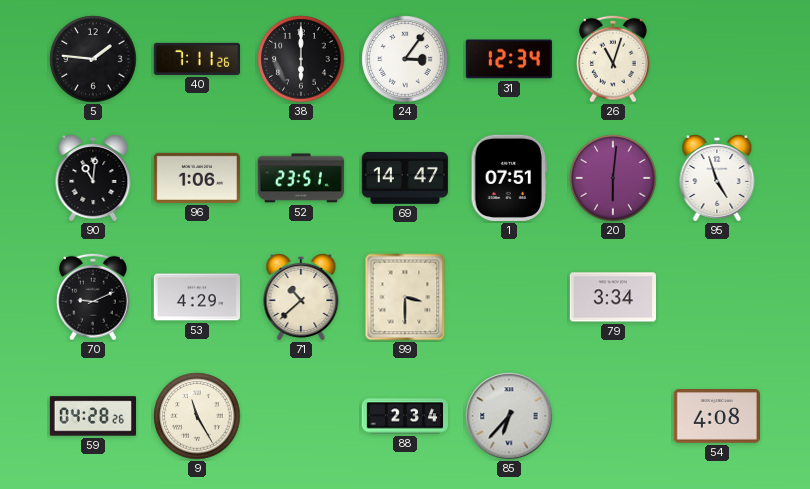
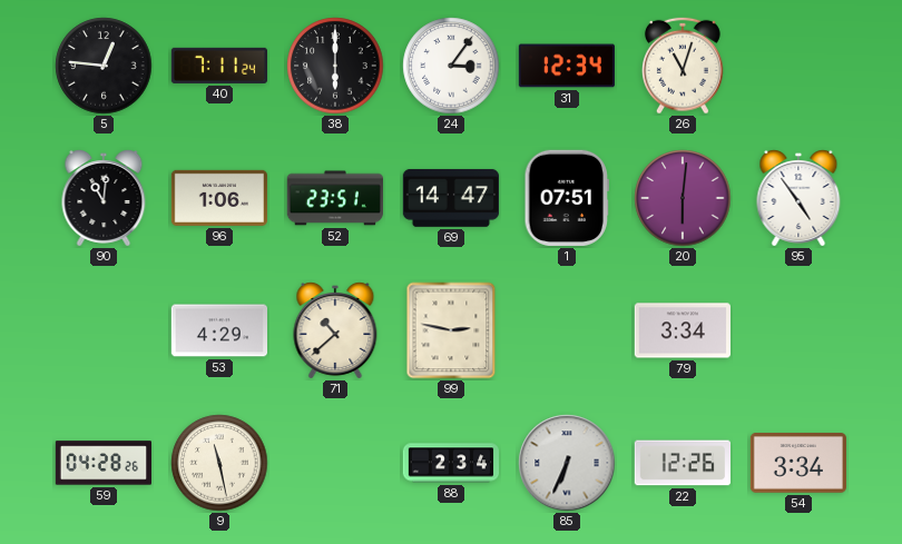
5: 1:46 -> 12:46 (104, 66)
40: 7:11:26 -> 7:11:24 (218, 66)
95: 4:57 -> 4:54 (798, 198)
70: 9:11 -> none (93, 297)
99: 3:30 -> 2:47 (451, 330)
9: 11:25 -> 11:28 (219, 463)
85: 6:37 -> 6:34 (567, 463)
22: none -> 12:26 (682, 463)
54: 4:08 -> 3:34 (797, 463)
